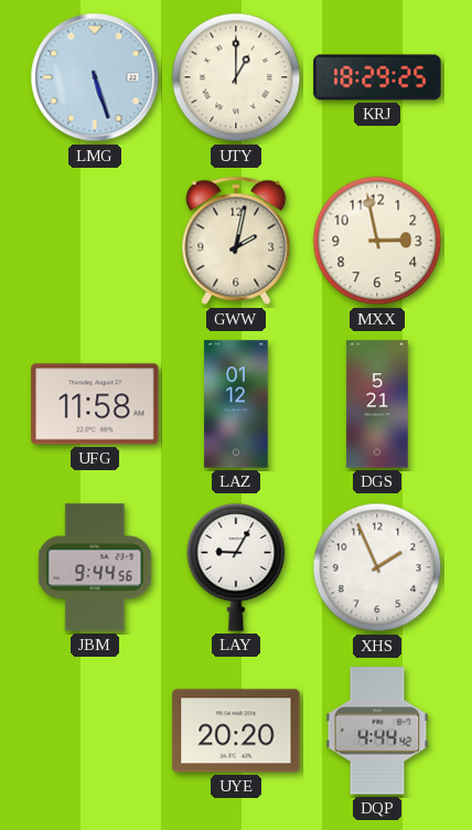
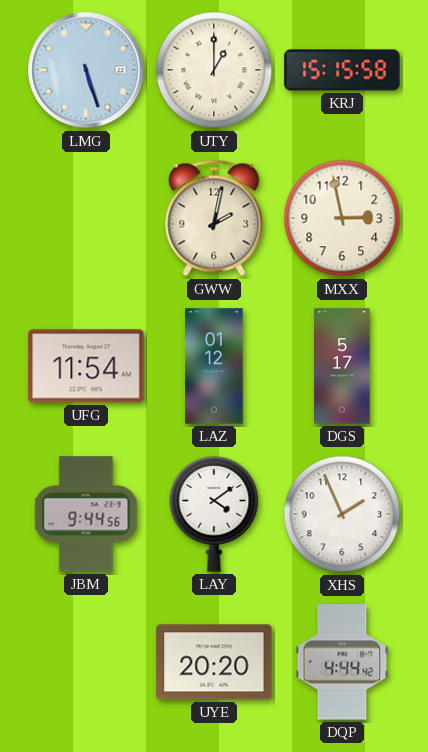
KRJ: 18:29 -> 15:15 (342, 70)
UFG: 11:58 -> 11:54 (86, 366)
DGS: 5:21 -> 5:17 (342, 366)
LAY: 9:05 -> 4:09 (214, 514)
